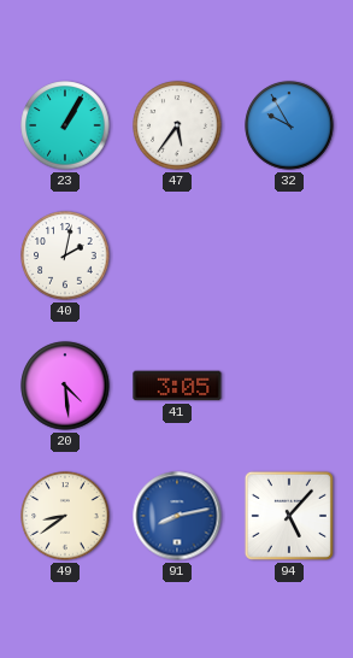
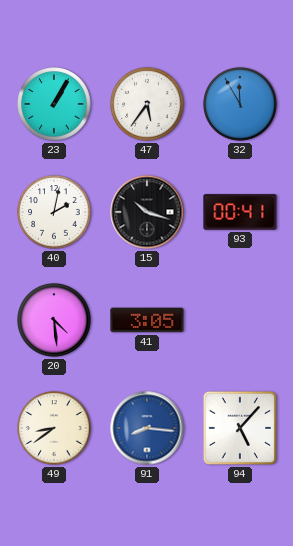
32: 9:55 -> 11:55 (240, 104)
15: none -> 10:18 (147, 212)
93: none -> 00:41 (240, 212)
91: 8:13 -> 8:16 (147, 428)
